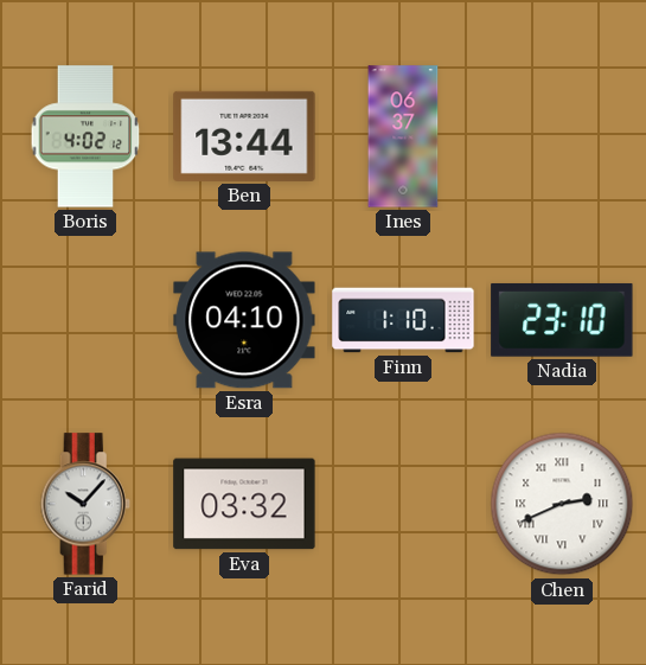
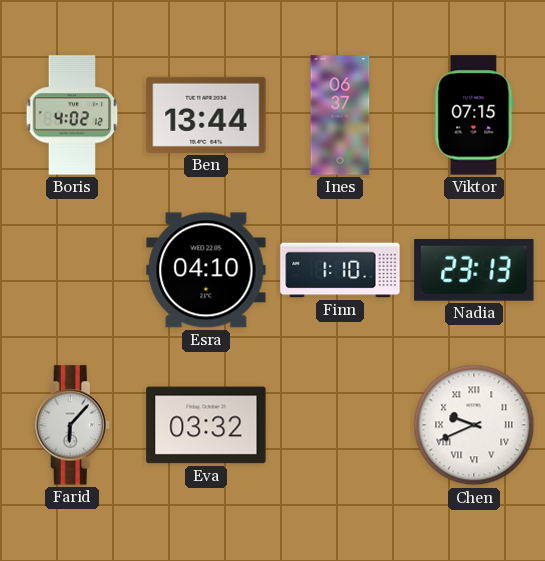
Viktor: none -> 07:15 (474, 115)
Nadia: 23:10 -> 23:13 (474, 270)
Farid: 10:07 -> 6:07 (72, 425)
Chen: 2:41 -> 9:41 (474, 425)
